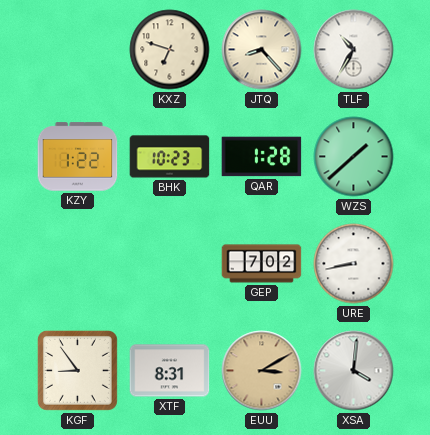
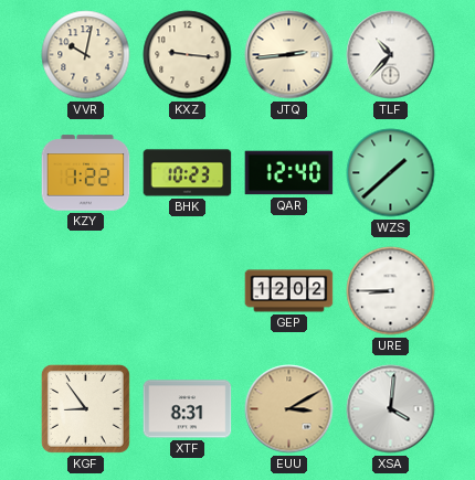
VVR: none -> 10:02 (86, 55)
KXZ: 6:48 -> 9:16 (188, 55)
JTQ: 8:23 -> 2:44 (289, 55)
TLF: 10:35 -> 10:37 (391, 55)
QAR: 1:28 -> 12:40 (289, 173)
GEP: 7:02 -> 12:02 (289, 291)
URE: 8:43 -> 8:45 (391, 291)
